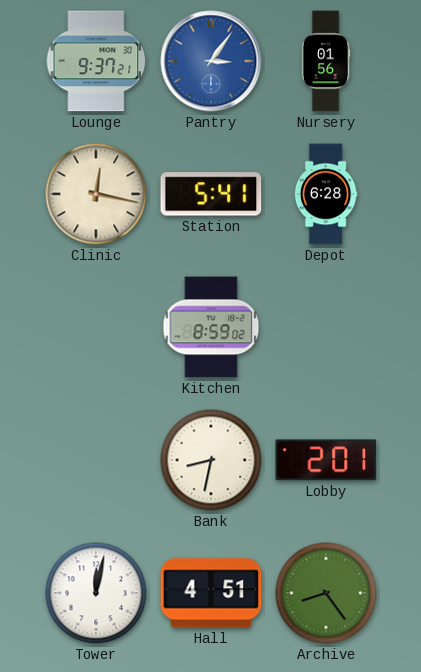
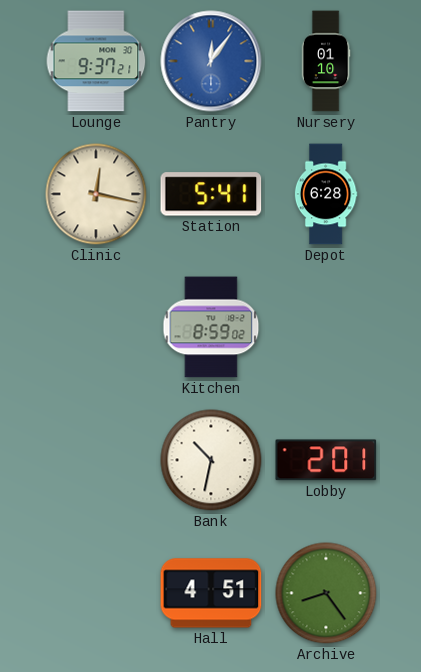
Pantry: 3:06 -> 12:06 (211, 61)
Nursery: 01:56 -> 01:10 (326, 61)
Bank: 8:32 -> 10:32 (211, 460)
Tower: 12:02 -> none (96, 593)
